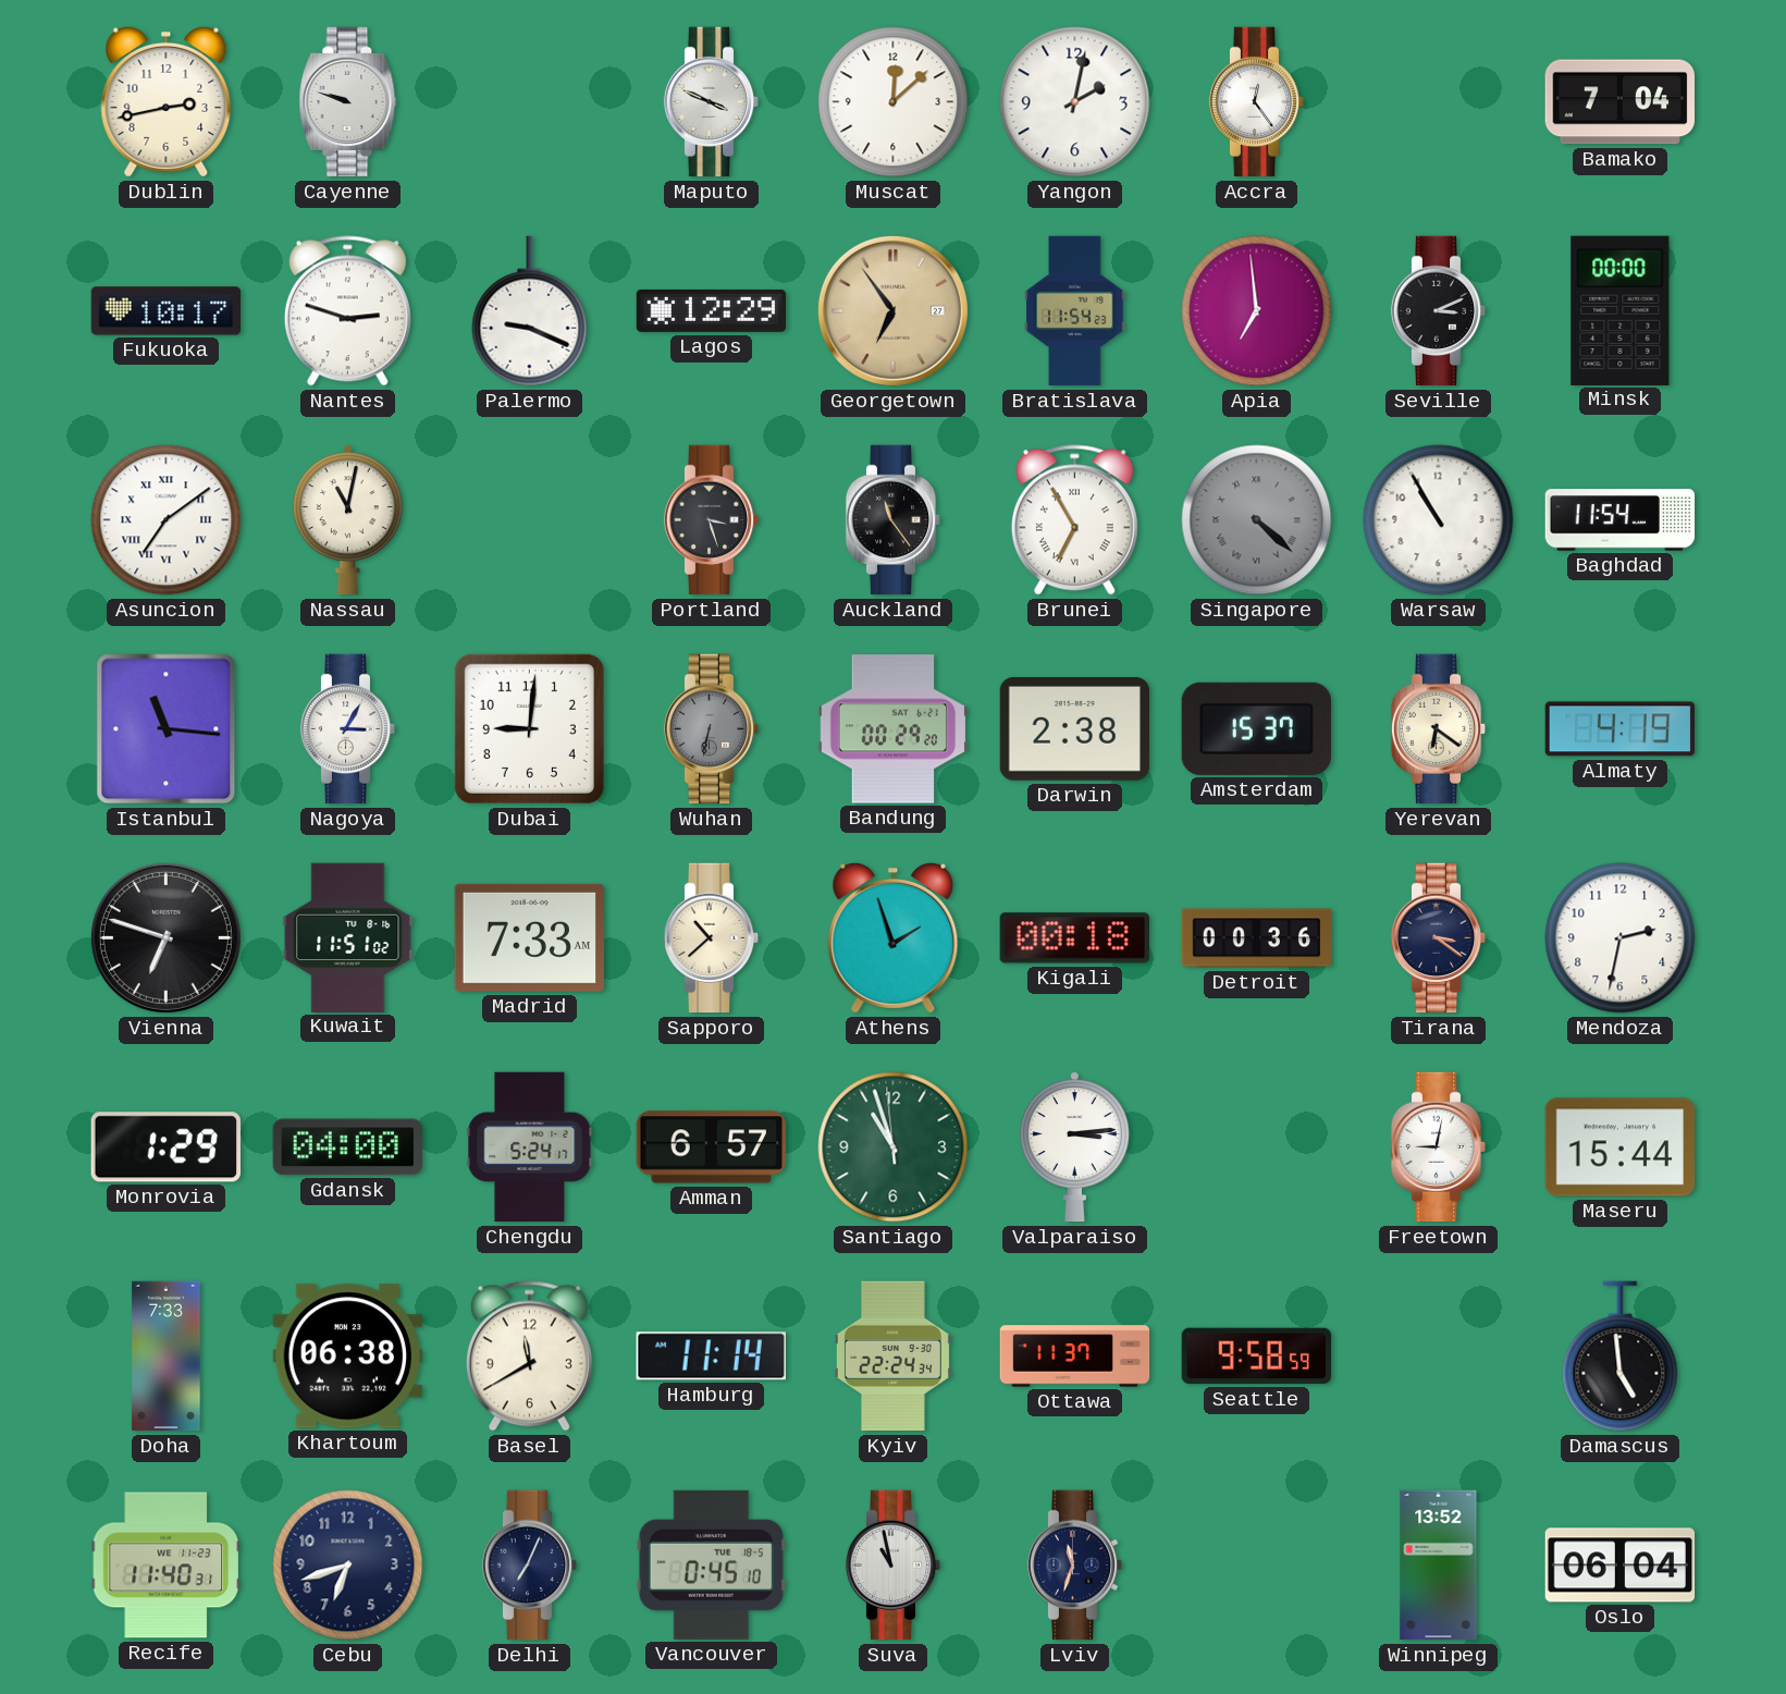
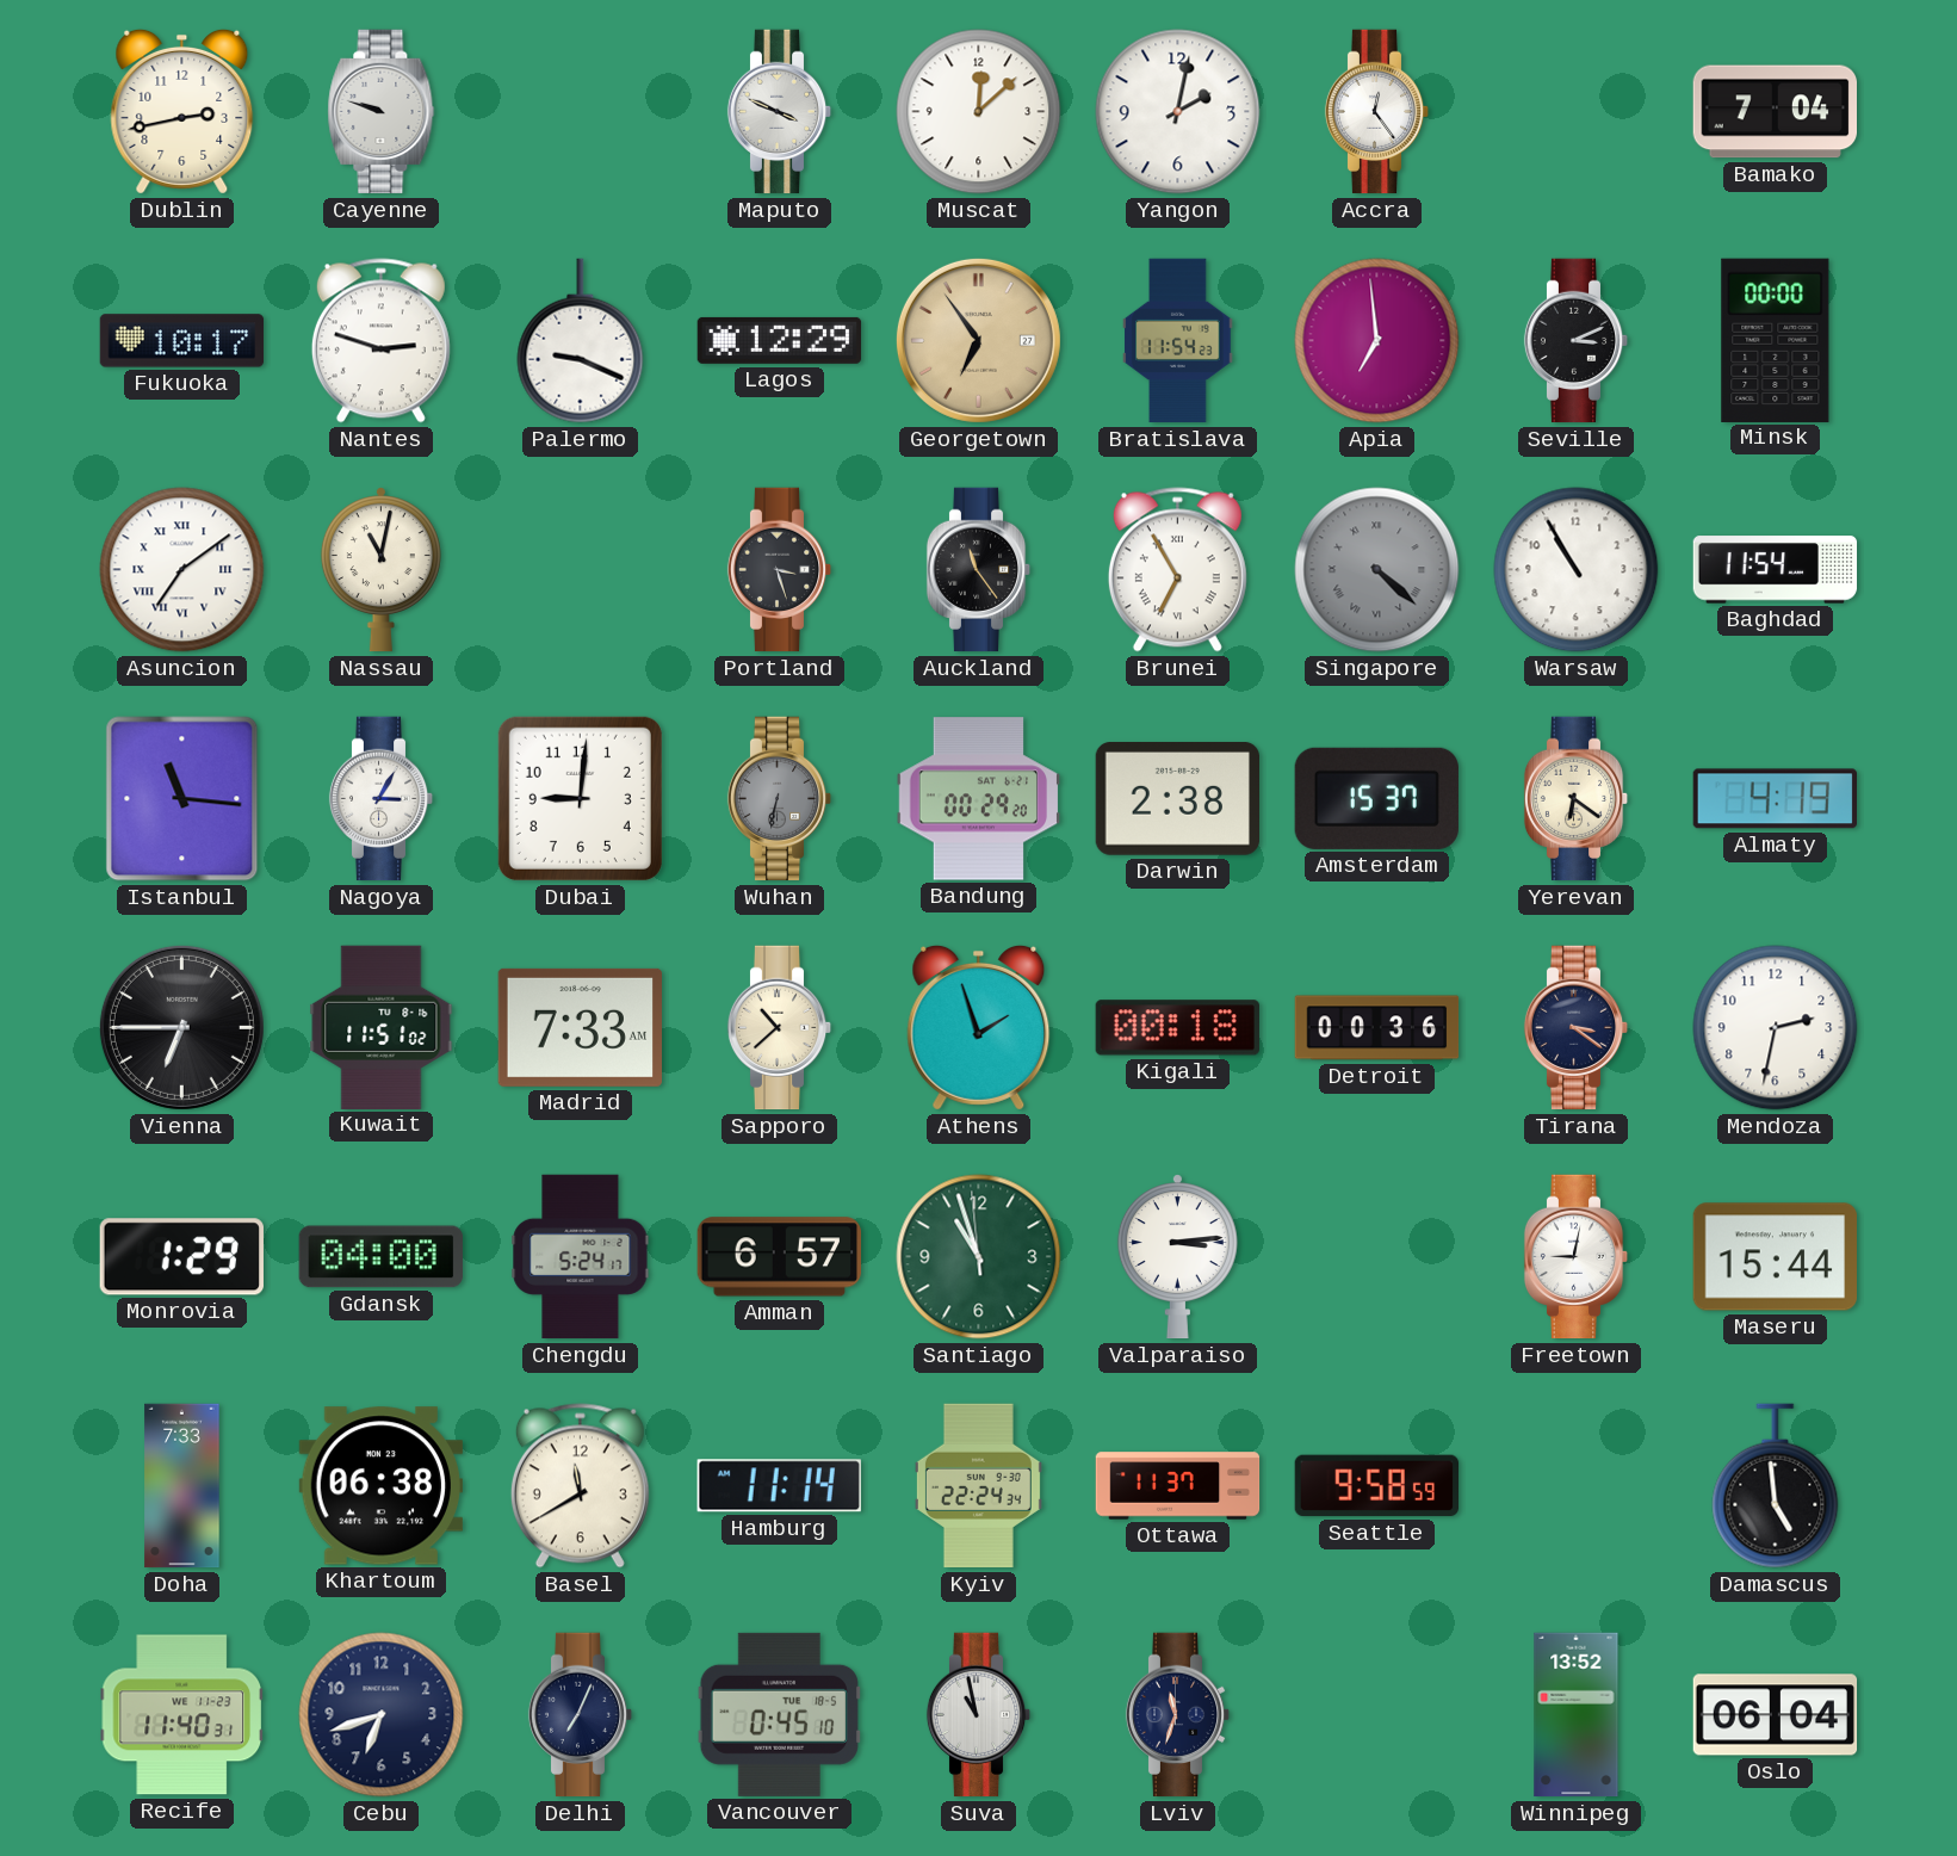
Vienna: 6:48 -> 6:45 (181, 1027)
